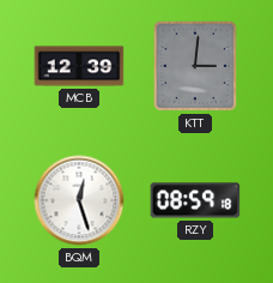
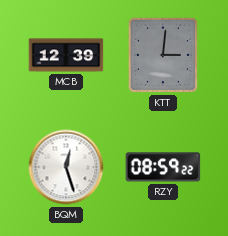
RZY: 08:59:18 -> 08:59:22 (163, 167)
